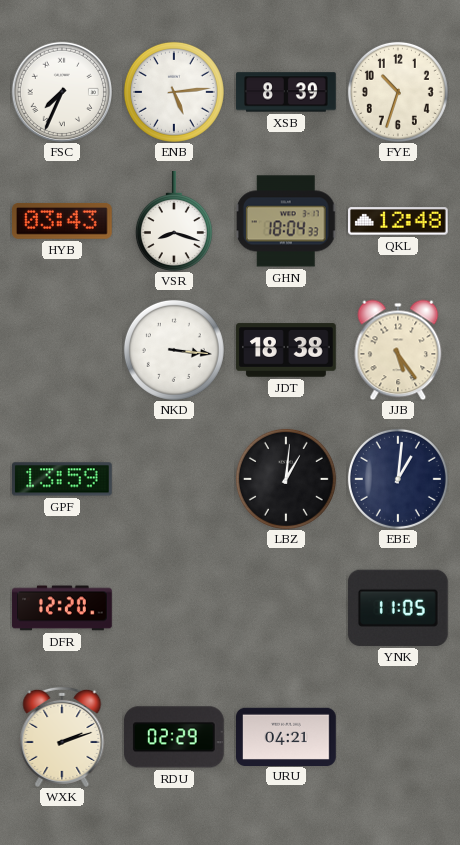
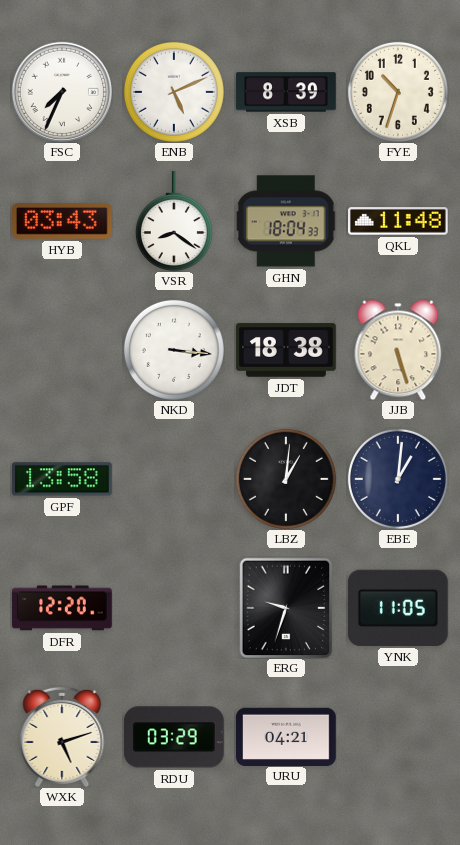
ENB: 5:14 -> 5:11 (174, 92)
VSR: 8:18 -> 8:21 (174, 221)
QKL: 12:48 -> 11:48 (399, 221)
JJB: 5:24 -> 5:27 (398, 350)
GPF: 13:59 -> 13:58 (63, 479)
ERG: none -> 9:33 (286, 608)
WXK: 2:12 -> 5:12 (62, 737)
RDU: 02:29 -> 03:29 (174, 737)
